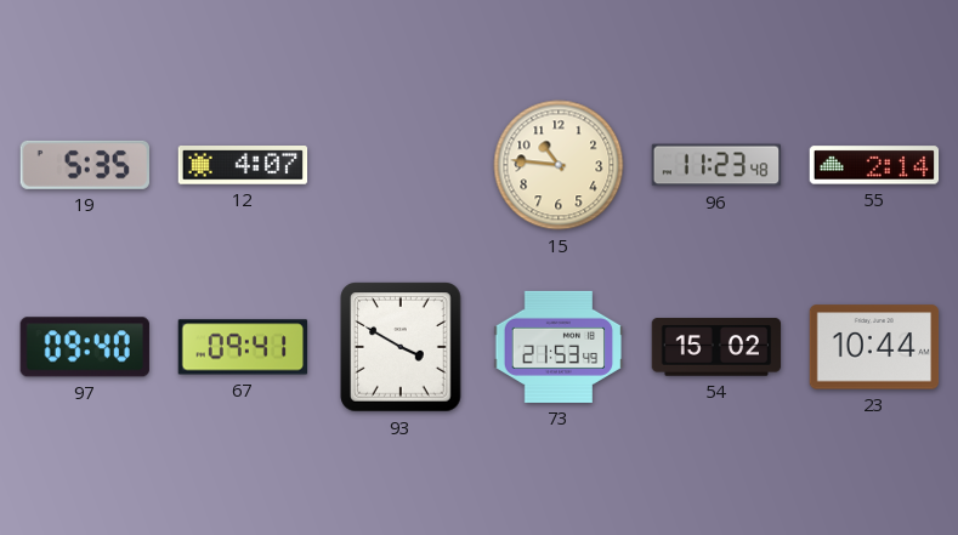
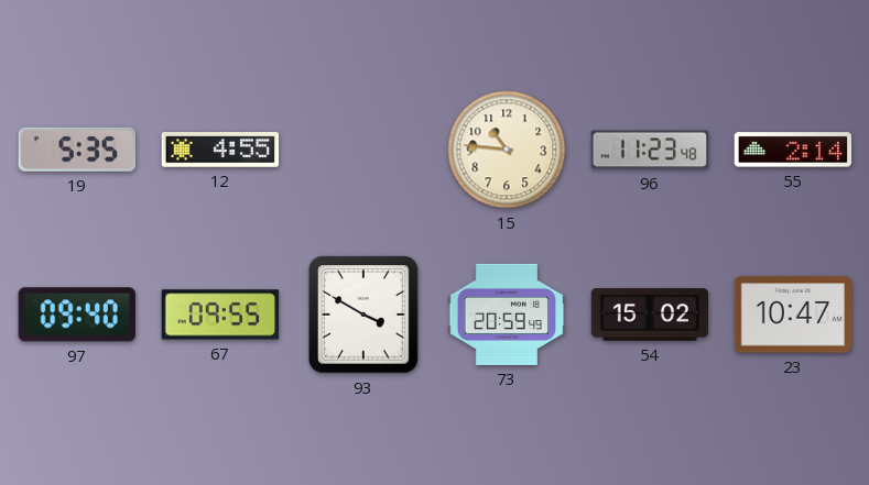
12: 4:07 -> 4:55 (220, 151)
67: 09:41 -> 09:55 (220, 315)
73: 21:53 -> 20:59 (507, 315)
23: 10:44 -> 10:47 (793, 315)
